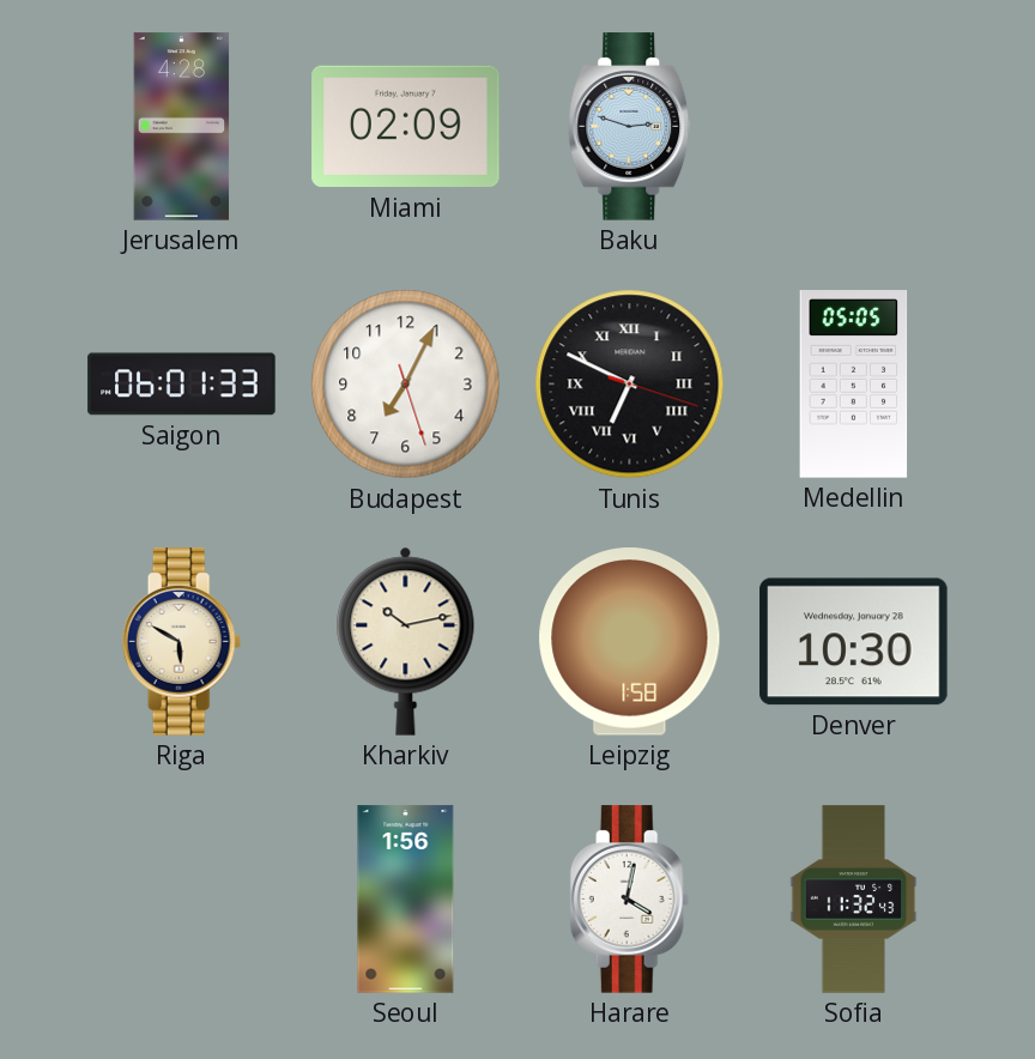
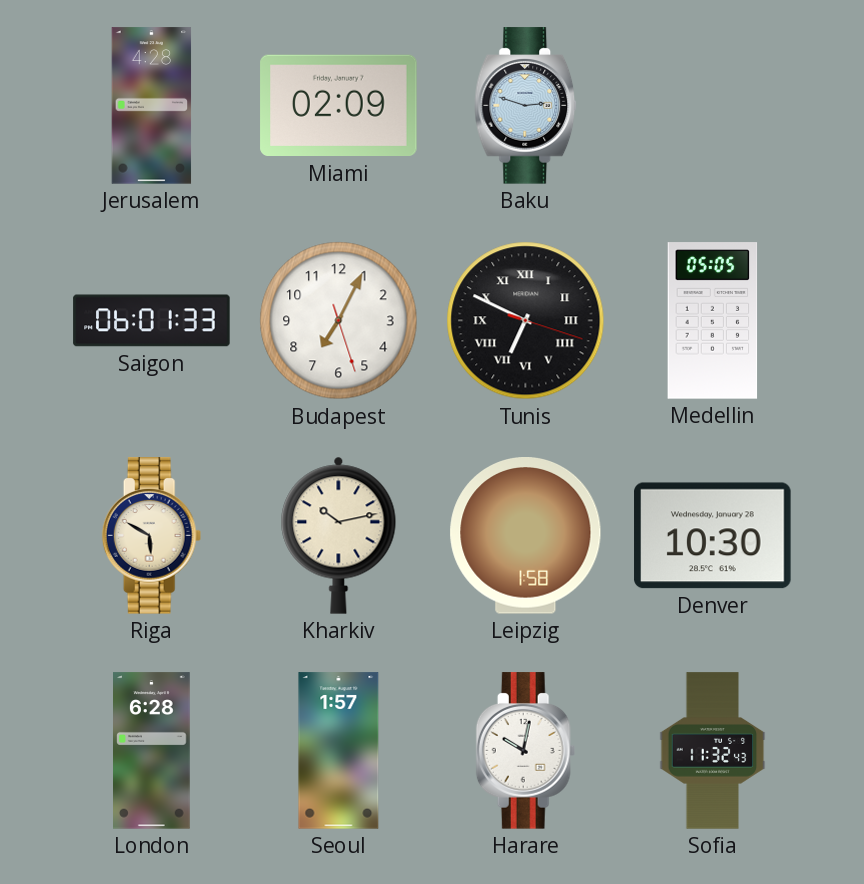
London: none -> 6:28 (152, 751)
Seoul: 1:56 -> 1:57 (339, 751)
Harare: 4:02 -> 10:02 (526, 751)
